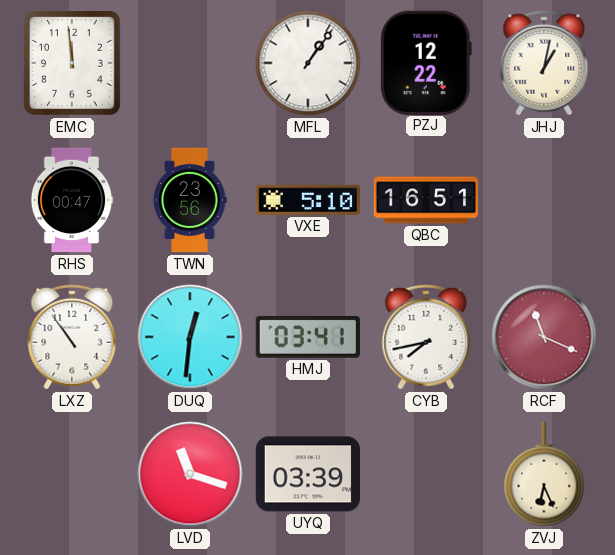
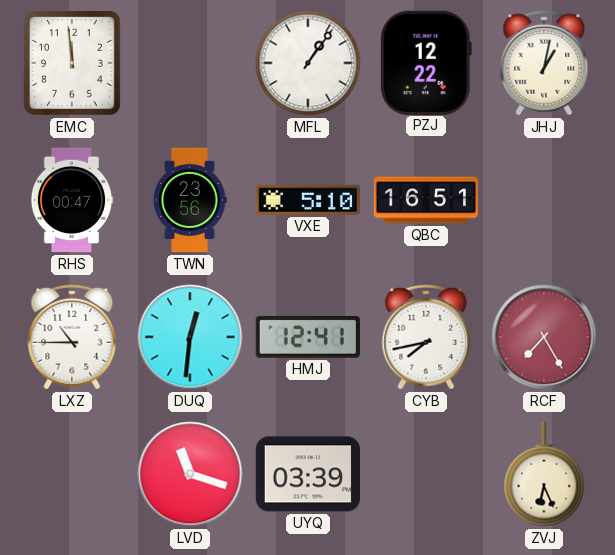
LXZ: 10:54 -> 10:45 (72, 337)
HMJ: 03:41 -> 12:41 (308, 337)
RCF: 11:19 -> 7:25 (544, 337)
